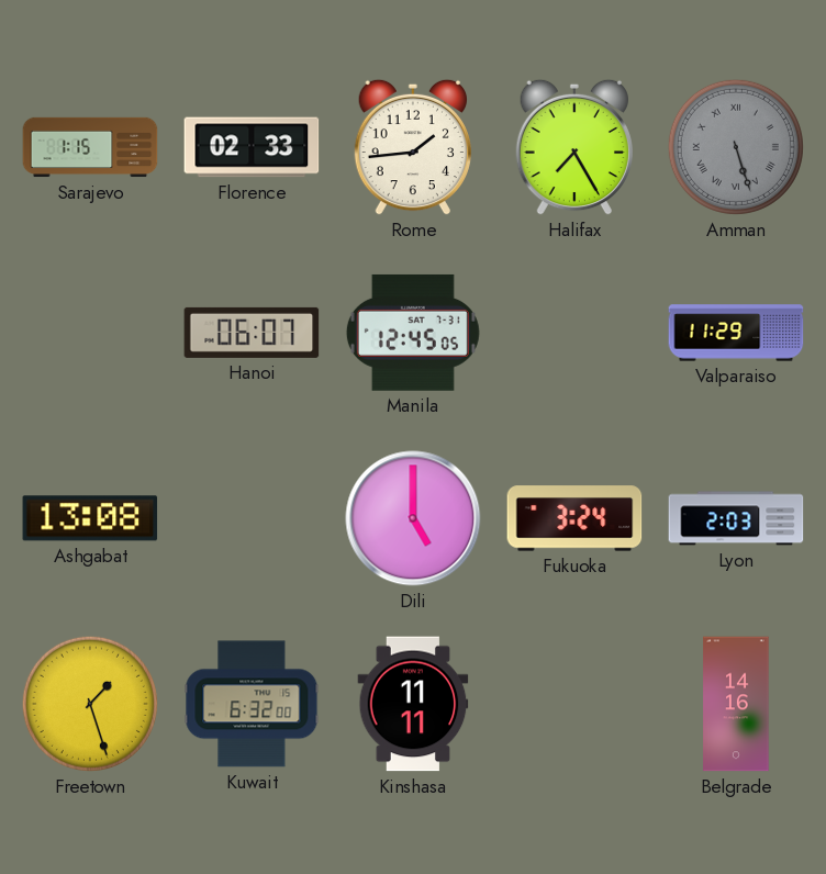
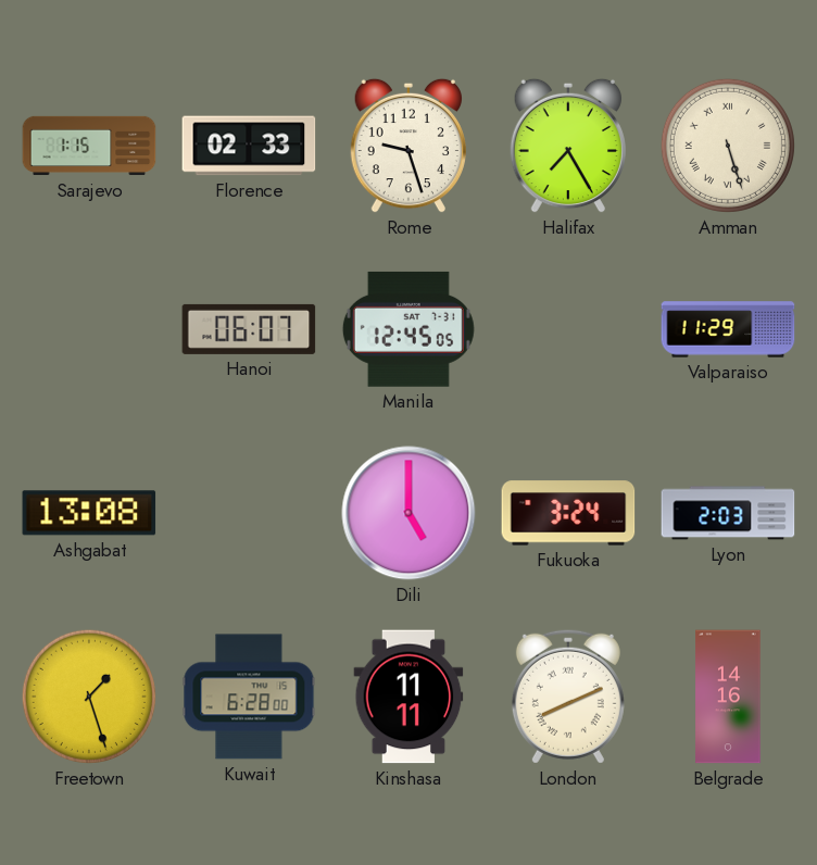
Rome: 1:44 -> 9:27 (409, 146)
Amman dial: grey -> cream (728, 146)
Kuwait: 6:32 -> 6:28 (249, 697)
London: none -> 8:11 (568, 697)
